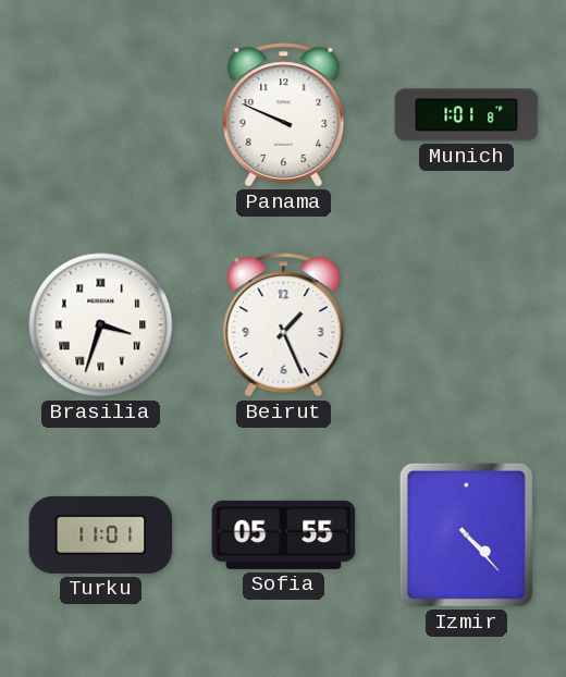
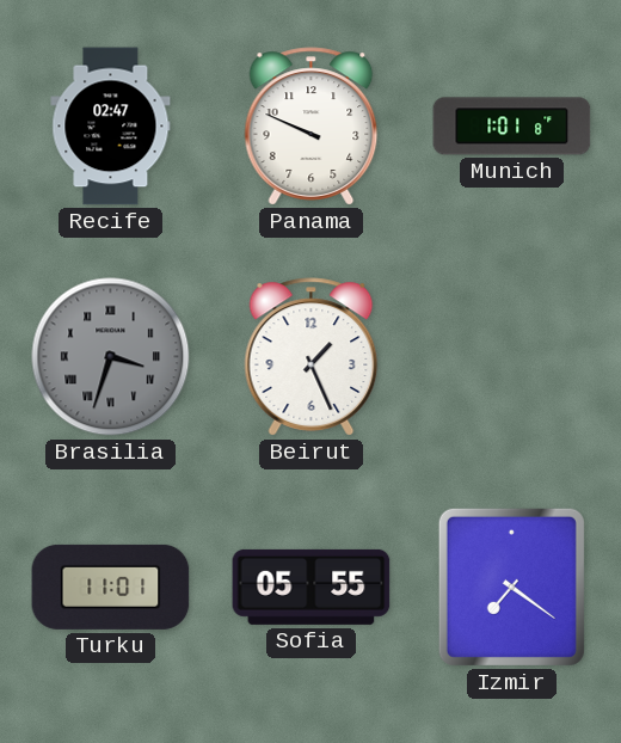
Recife: none -> 02:47 (111, 127)
Brasilia dial: white -> grey (111, 357)
Izmir: 4:23 -> 7:21 (511, 587)
